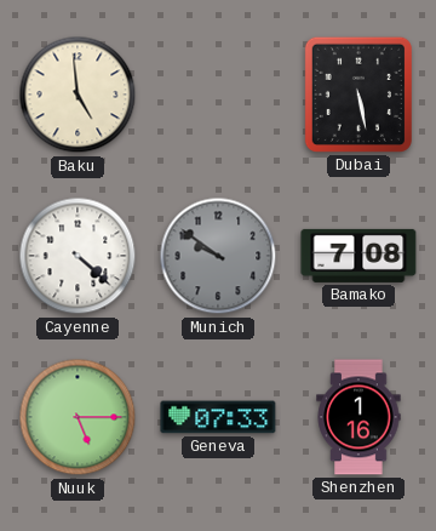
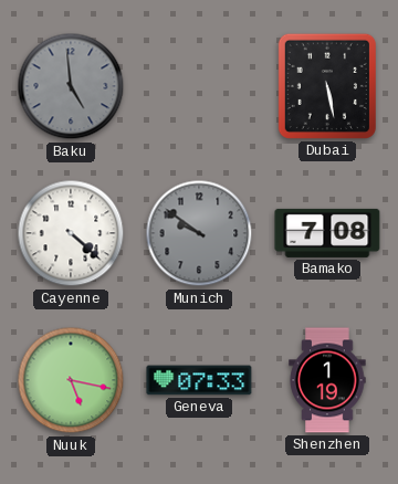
Baku dial: cream -> grey (71, 86)
Nuuk: 5:15 -> 5:17 (71, 380)
Shenzhen: 1:16 -> 1:19 (327, 380)
